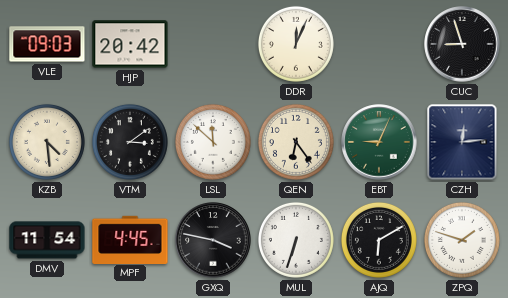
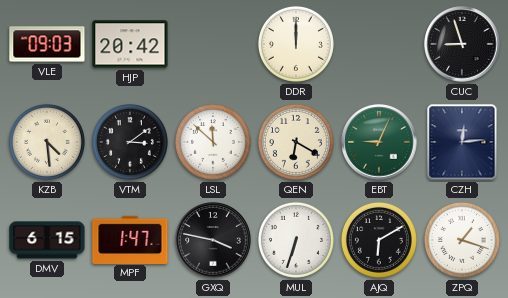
DDR: 12:04 -> 12:00 (296, 44)
QEN: 6:24 -> 6:20 (296, 142)
DMV: 11:54 -> 6:15 (47, 240)
MPF: 4:45 -> 1:47 (130, 239)
ZPQ: 1:48 -> 1:18 (462, 240)
